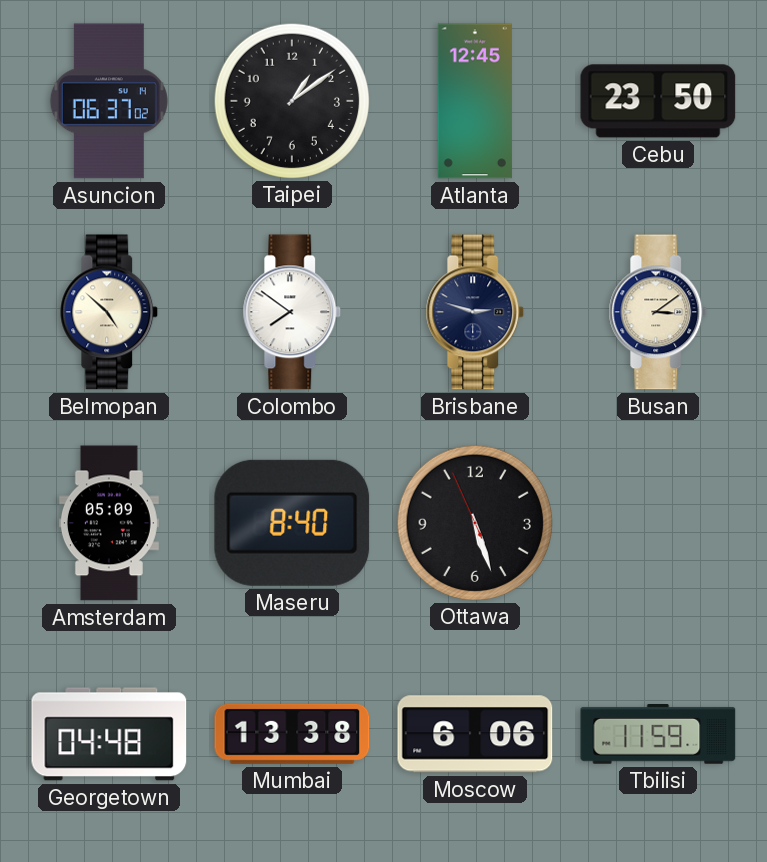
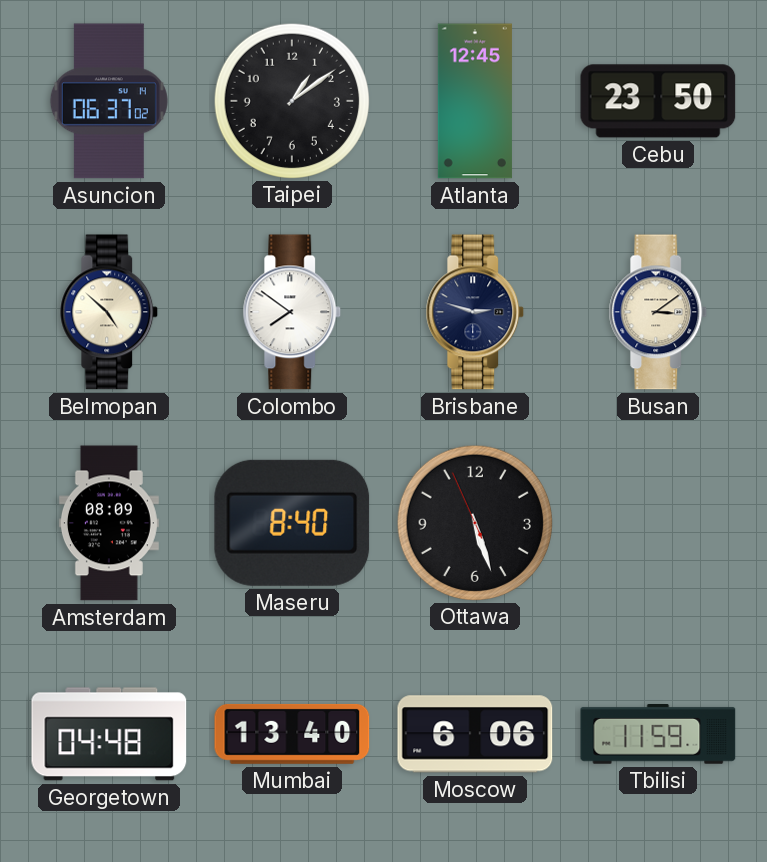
Amsterdam: 05:09 -> 08:09 (109, 523)
Mumbai: 13:38 -> 13:40 (292, 734)
